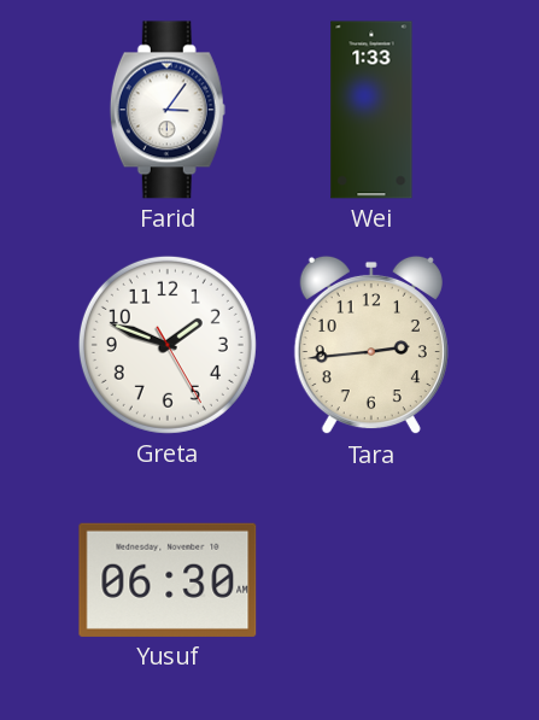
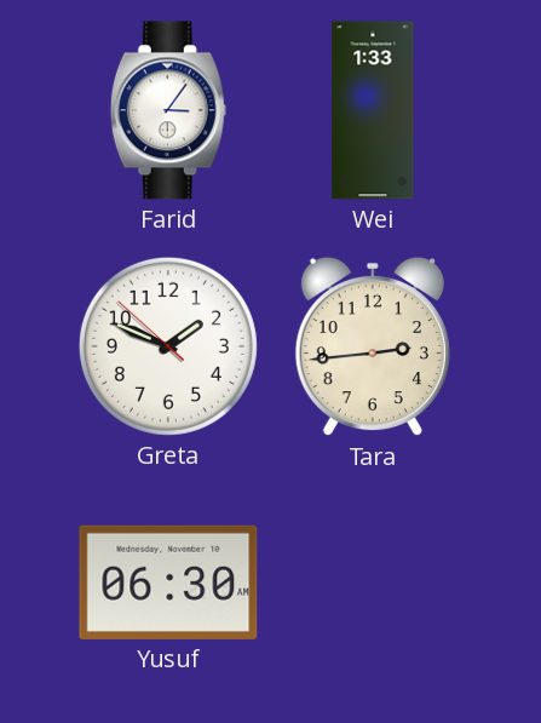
Greta: 1:48:25 -> 1:48:52 (168, 346)
